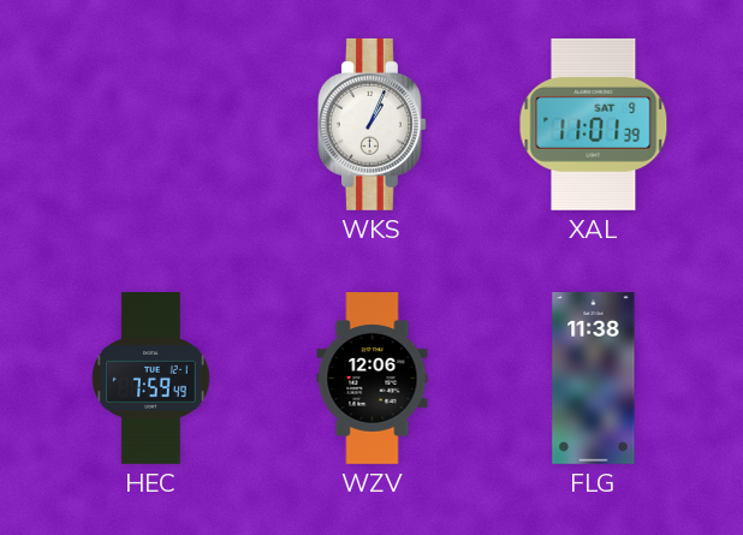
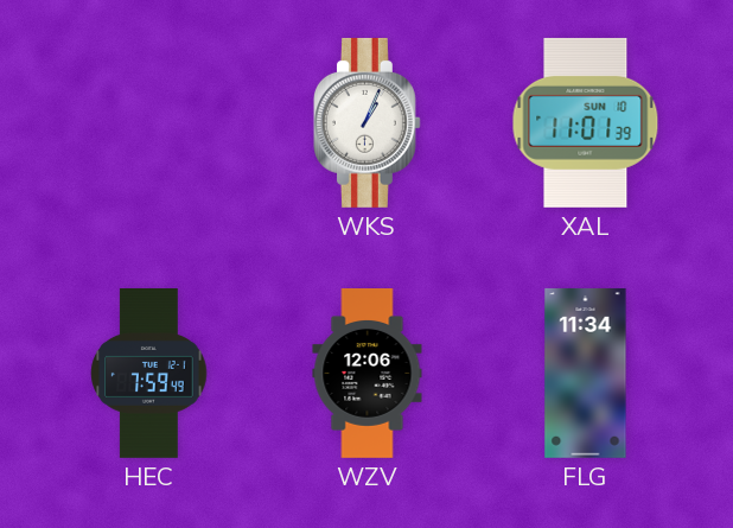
XAL date: SAT 9 -> SUN 10 (586, 122)
FLG: 11:38 -> 11:34 (586, 373)
